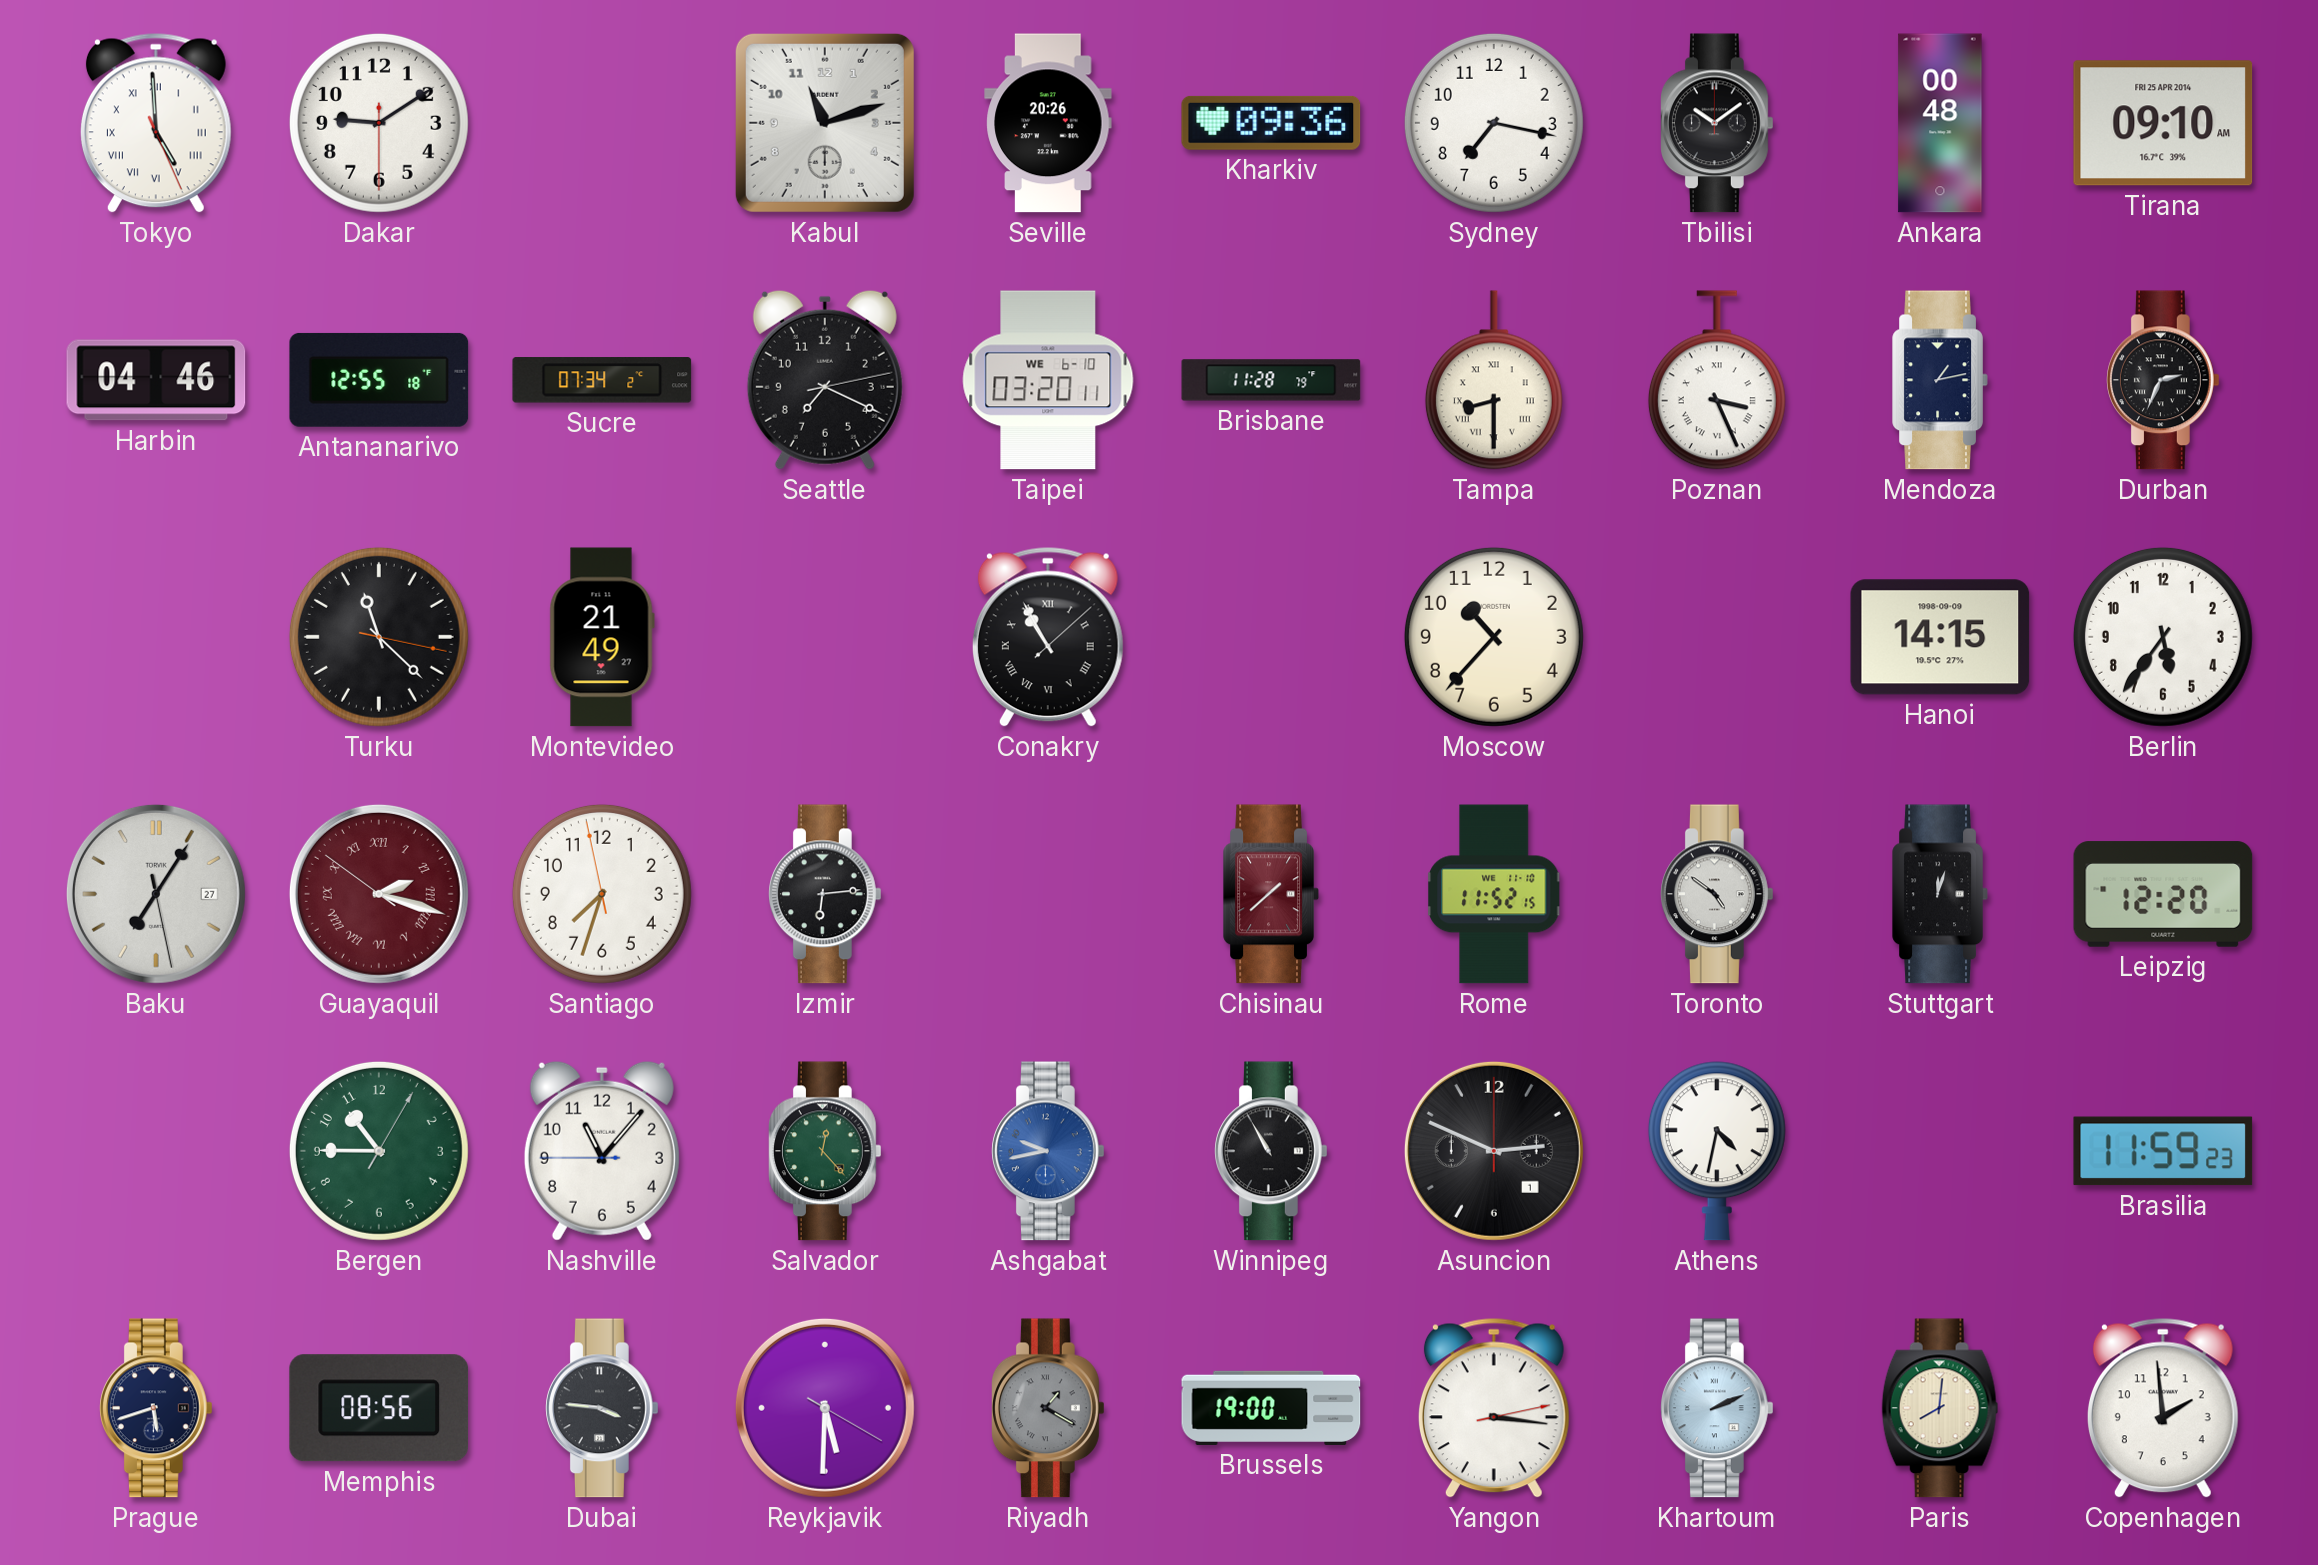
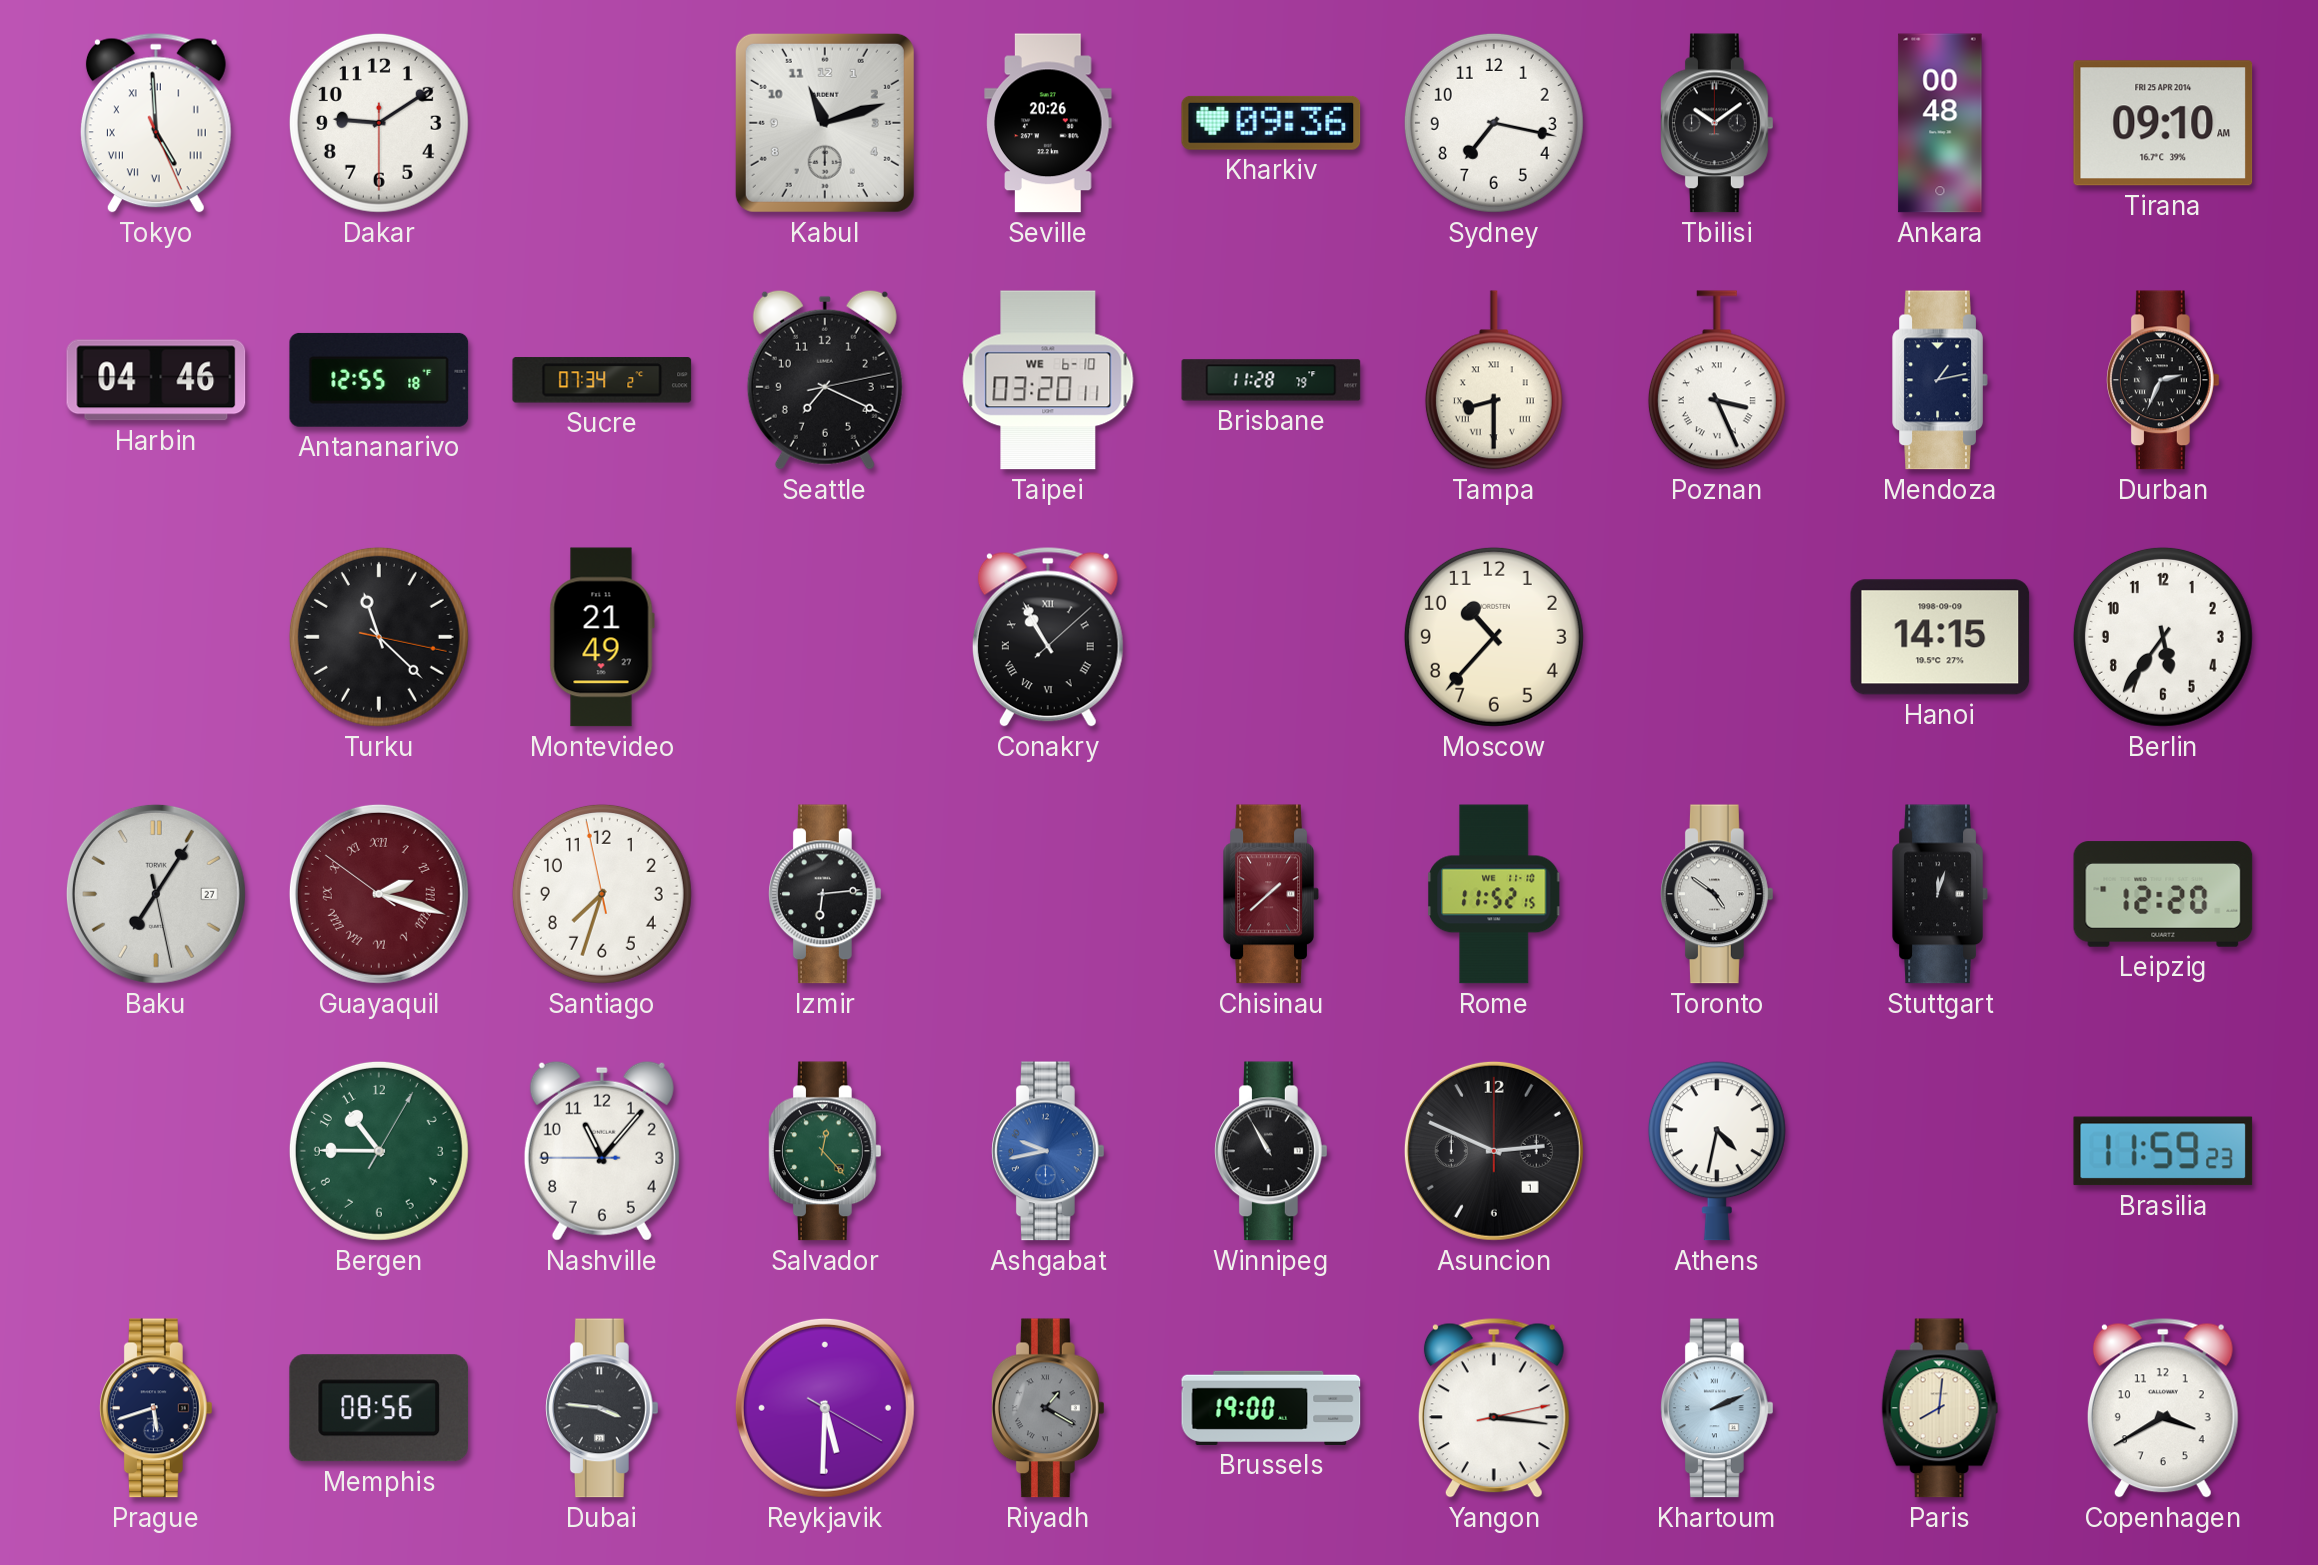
Copenhagen: 1:59 -> 3:40 (2163, 1408)
